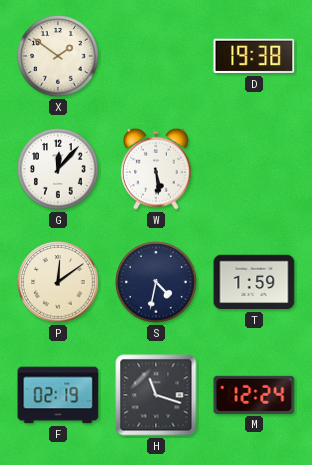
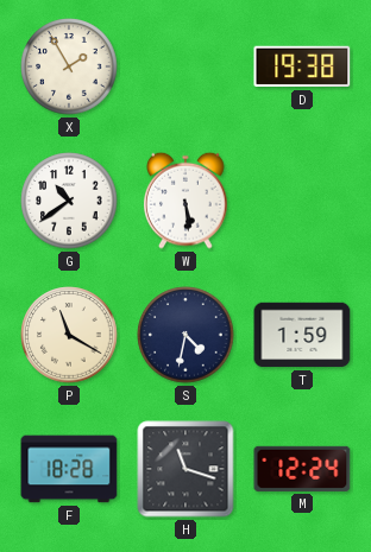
X: 1:51 -> 1:55 (69, 66)
G: 12:07 -> 10:39 (69, 201)
P: 12:09 -> 11:20 (69, 335)
F: 02:19 -> 18:28 (69, 469)
